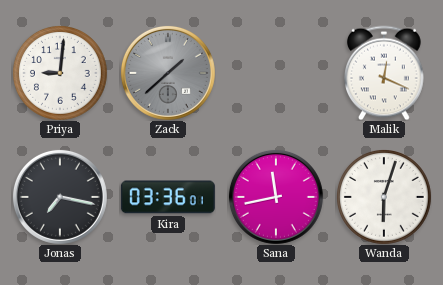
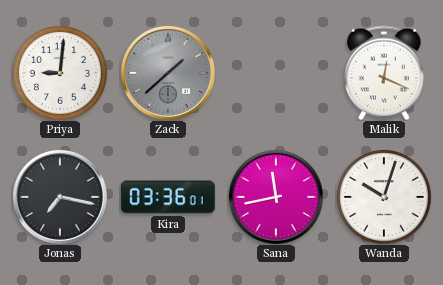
Wanda: 6:03 -> 10:03 (384, 197)
